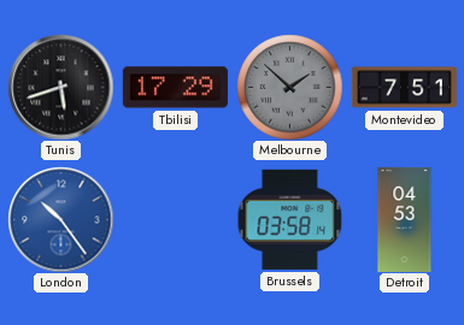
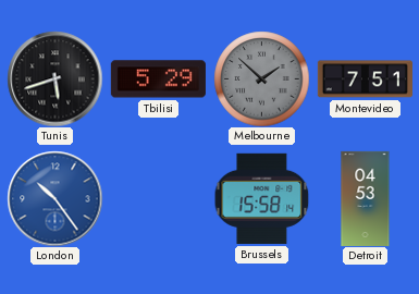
Tbilisi: 17:29 -> 5:29 (158, 79)
Brussels: 03:58 -> 15:58 (261, 198)
